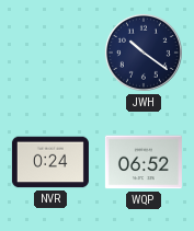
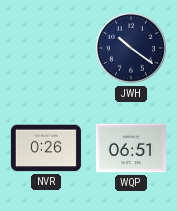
NVR: 0:24 -> 0:26 (46, 148)
WQP: 06:52 -> 06:51 (131, 148)
